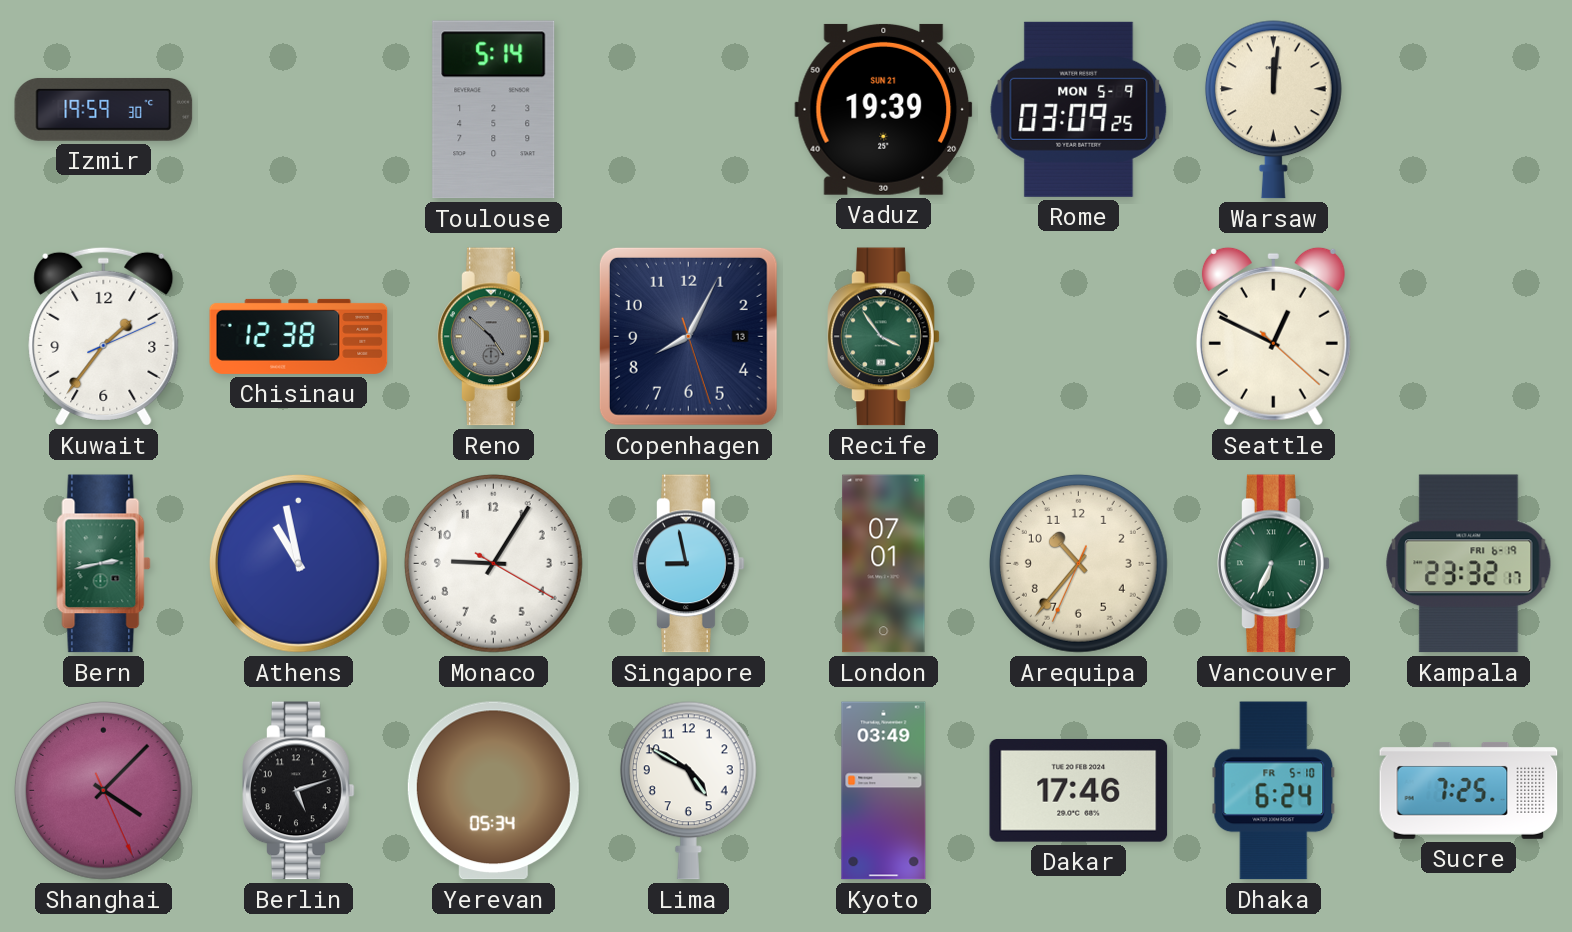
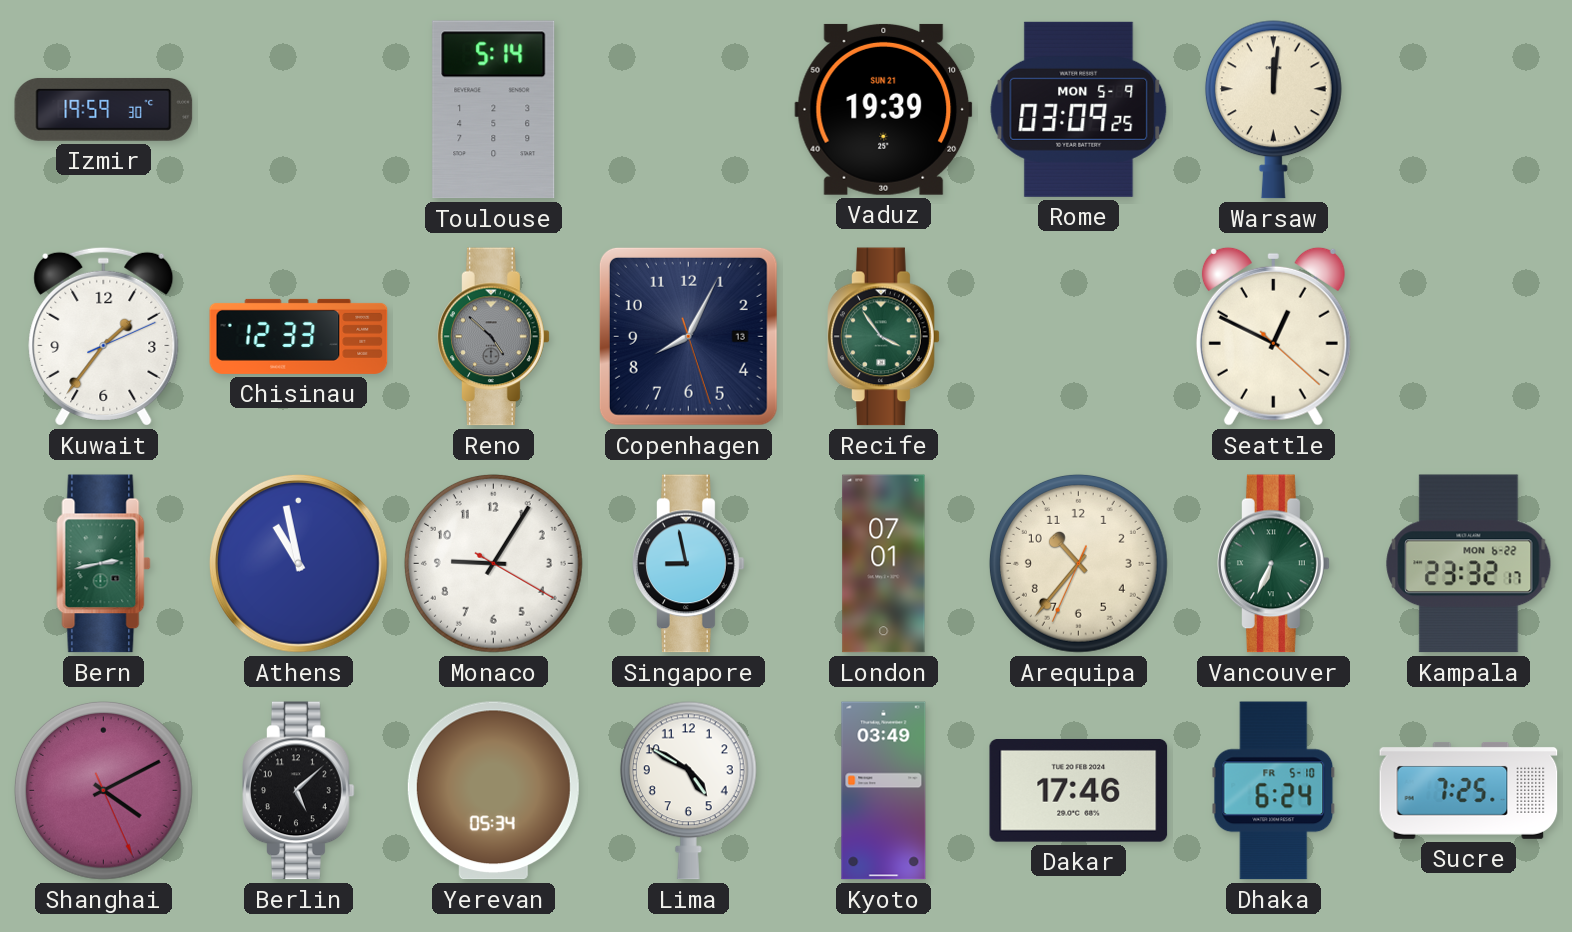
Chisinau: 12:38 -> 12:33 (299, 336)
Kampala date: FRI 6-19 -> MON 6-22 (1469, 564)
Shanghai: 4:07 -> 4:10 (103, 790)
Berlin: 5:12 -> 5:08 (299, 791)
